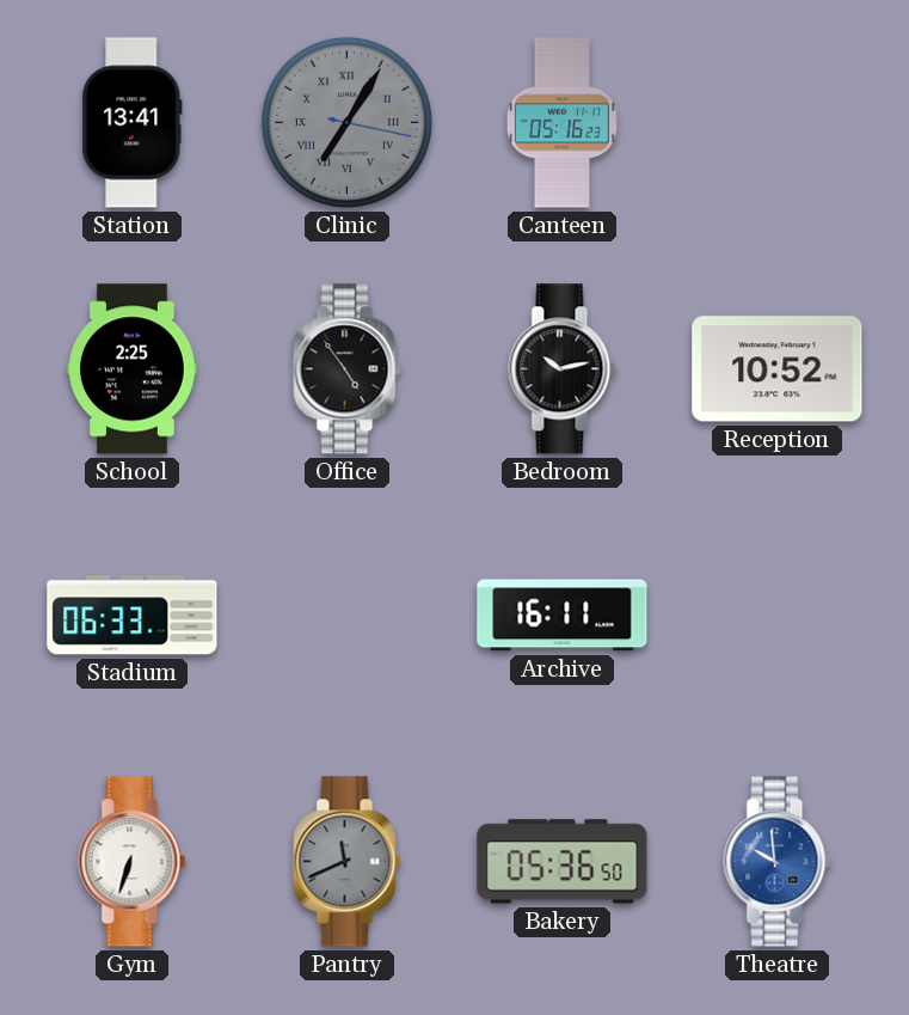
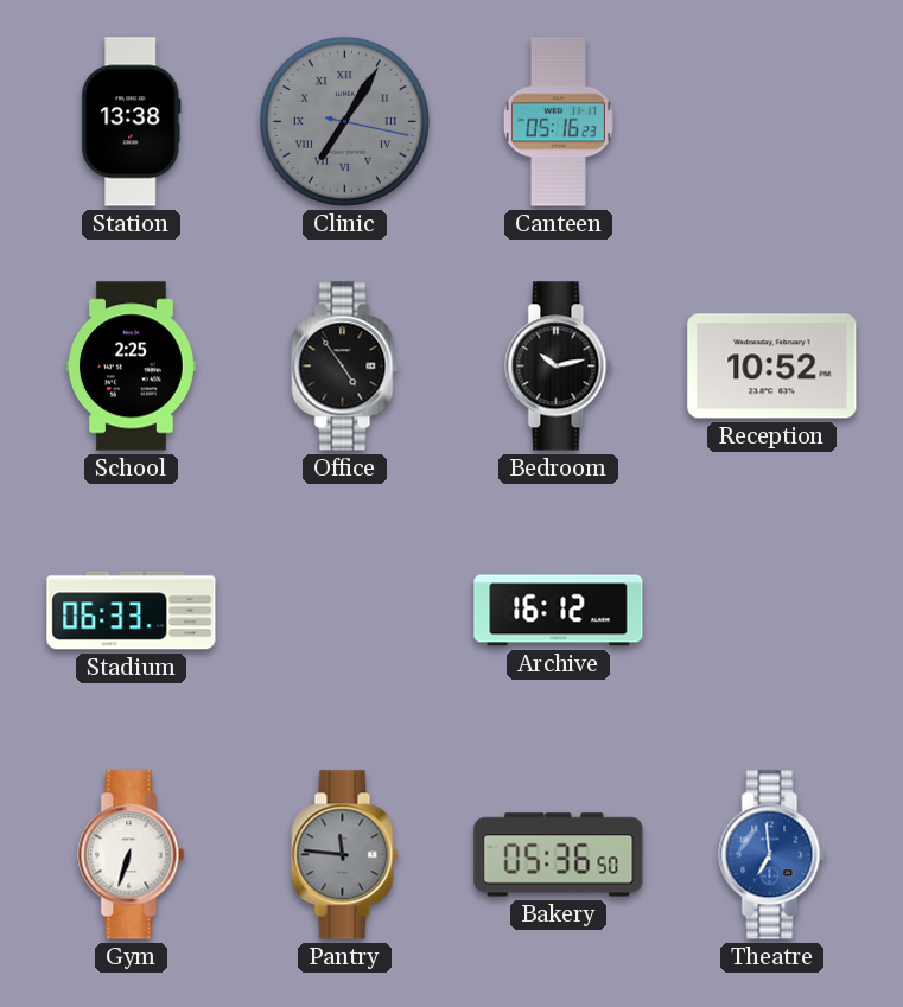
Station: 13:41 -> 13:38 (132, 122)
Archive: 16:11 -> 16:12 (559, 611)
Pantry: 11:41 -> 11:46 (345, 855)
Theatre: 9:59 -> 6:59 (772, 855)
